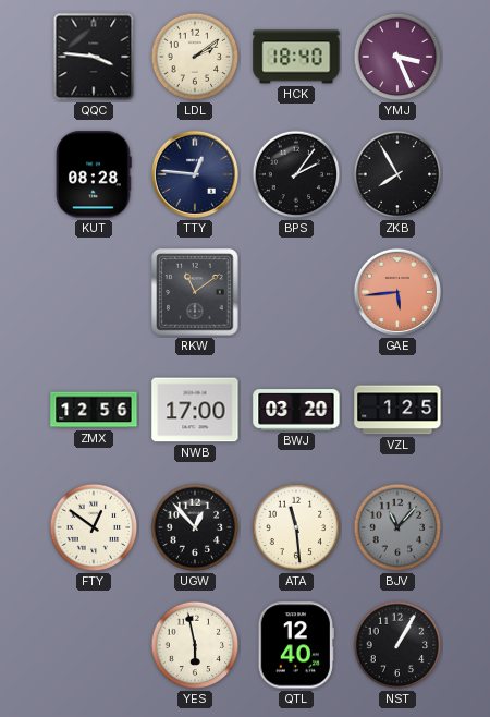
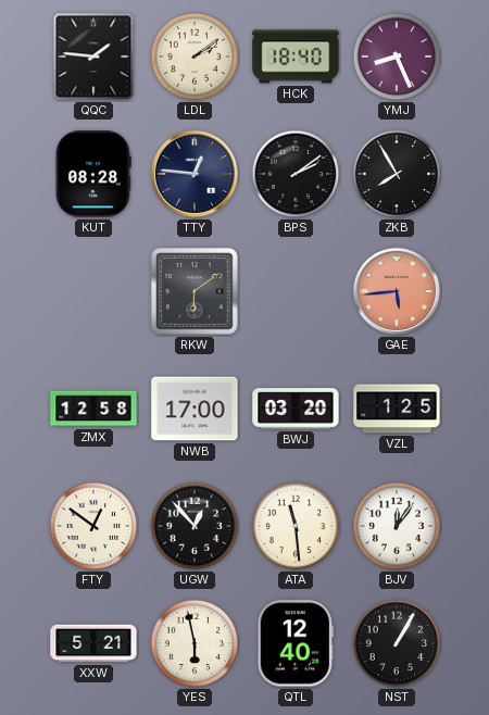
QQC: 3:46 -> 1:46 (93, 57)
YMJ: 3:26 -> 8:26 (397, 57)
BPS: 2:06 -> 2:09 (296, 174)
RKW: 11:09 -> 6:09 (195, 291)
ZMX: 12:56 -> 12:58 (93, 409)
BJV: 11:07 -> 12:06 (397, 526)
BJV dial: grey -> white (397, 526)
XXW: none -> 5:21 (93, 643)
